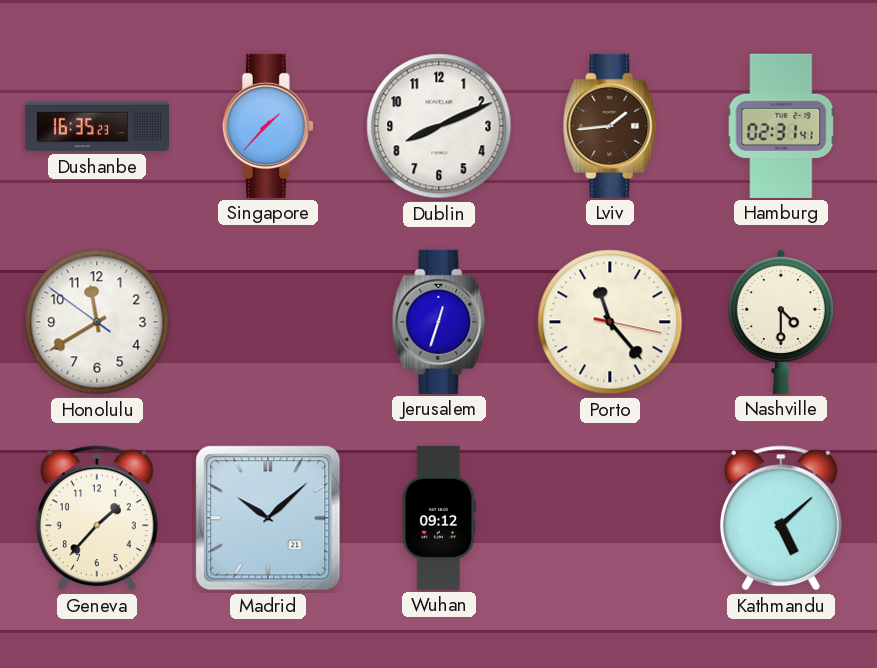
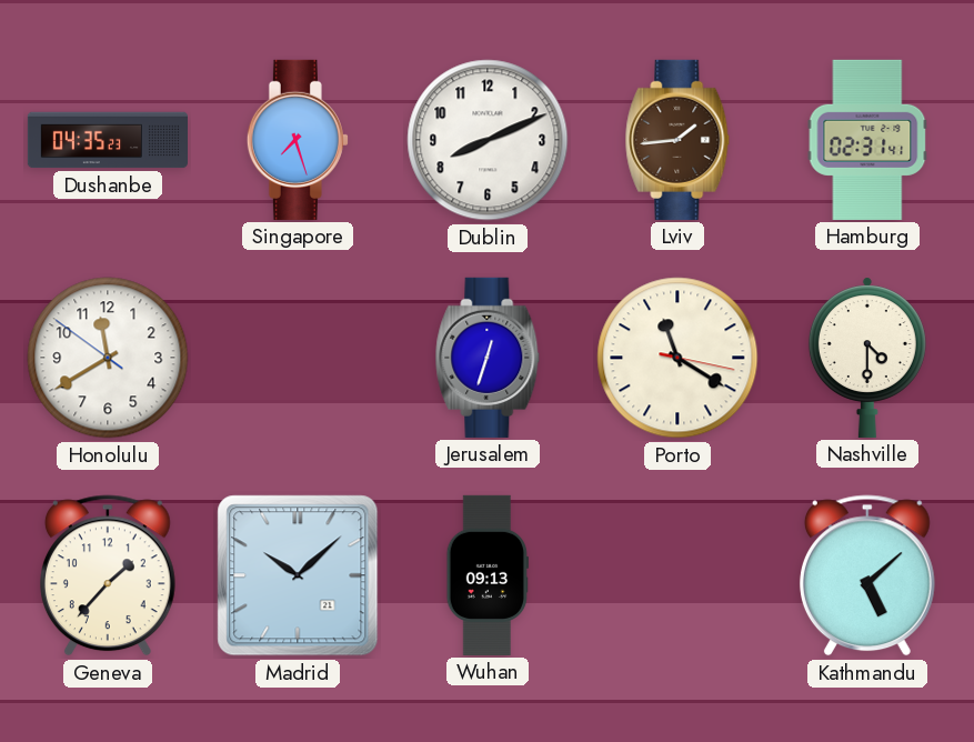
Dushanbe: 16:35 -> 04:35 (107, 140)
Singapore: 1:37 -> 7:27 (298, 140)
Porto: 11:23 -> 11:20 (677, 358)
Wuhan: 09:12 -> 09:13 (488, 575)
